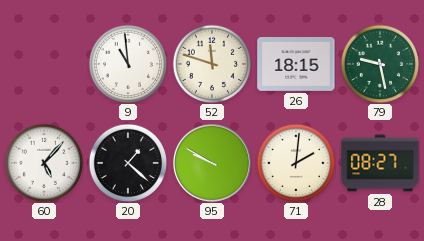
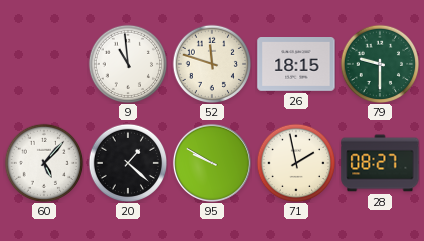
79: 9:28 -> 9:30 (380, 64)
71: 2:01 -> 1:58 (296, 163)
